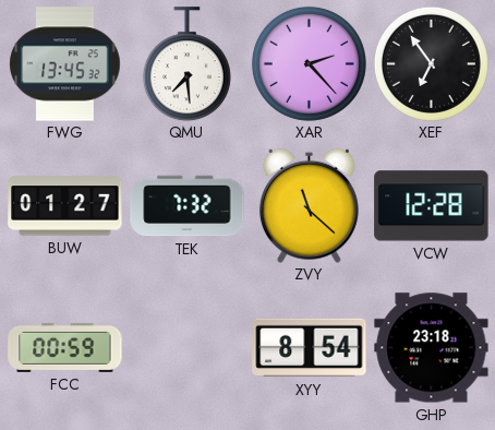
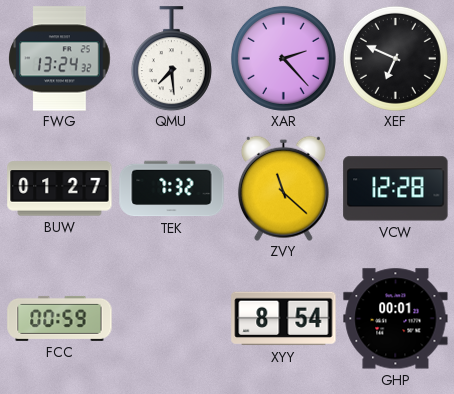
FWG: 13:45 -> 13:24 (60, 59)
XEF: 6:54 -> 6:49 (395, 58)
GHP: 23:18 -> 00:01 (396, 319)
